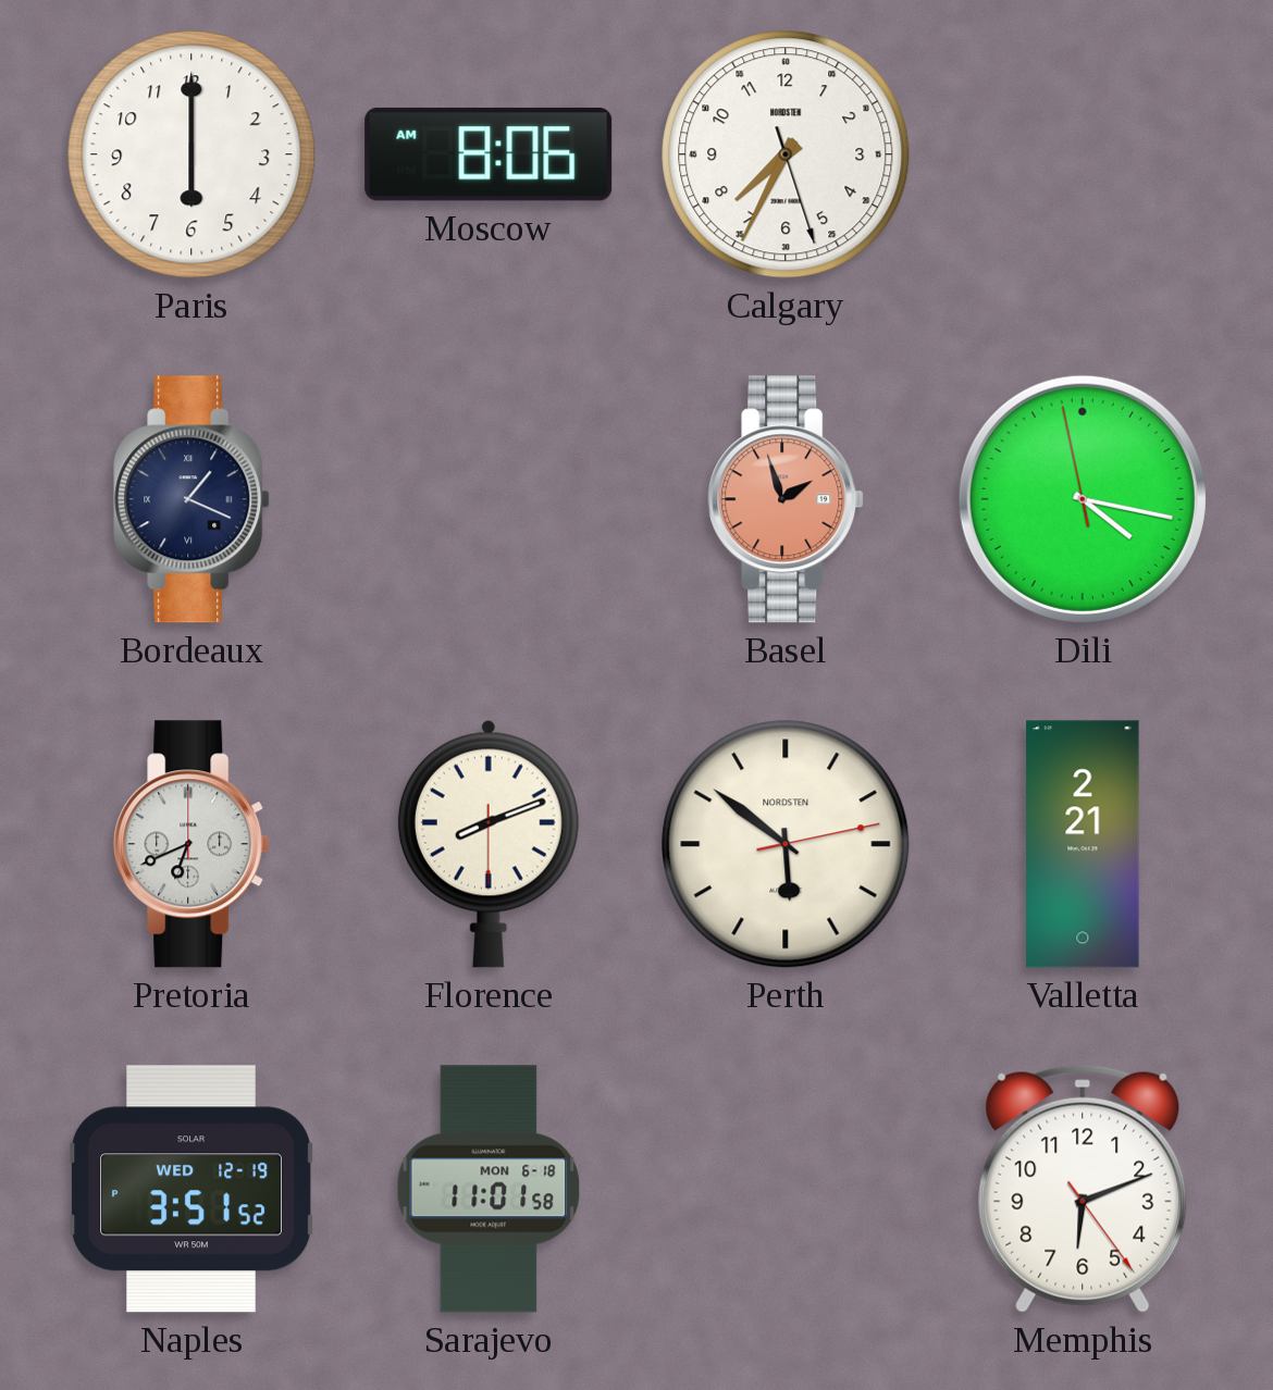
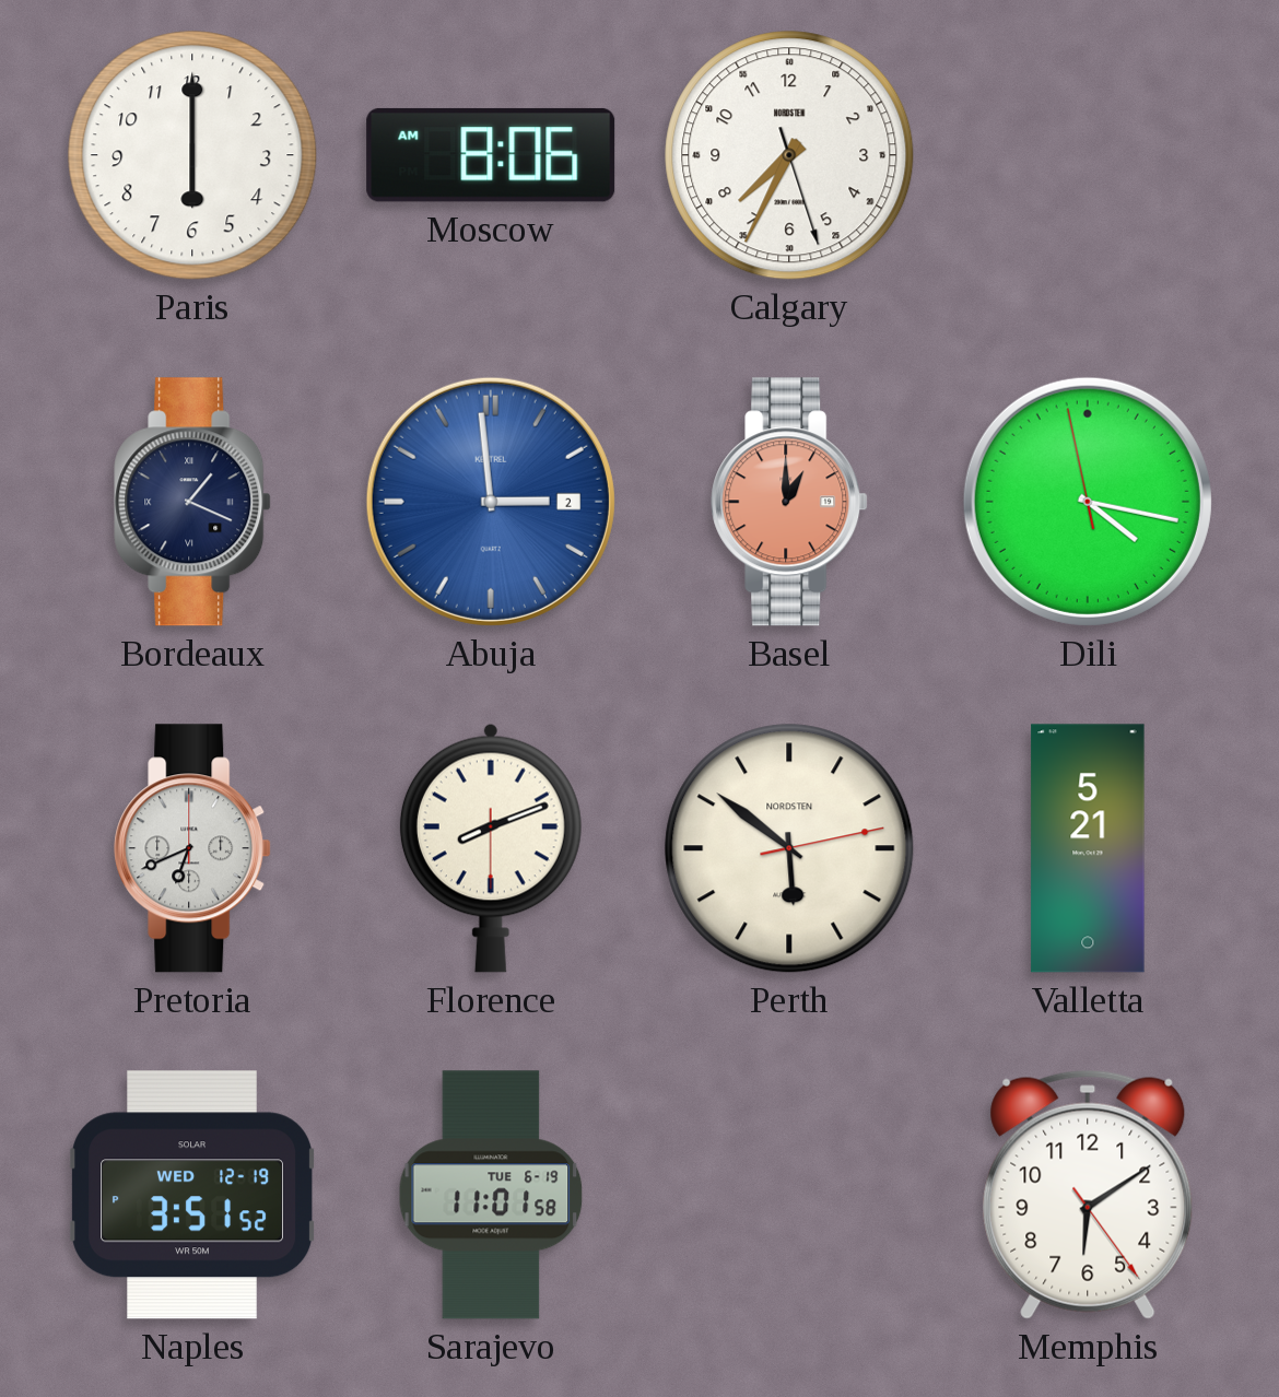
Abuja: none -> 2:59 (491, 502)
Basel: 1:57 -> 1:00 (789, 502)
Valletta: 2:21 -> 5:21 (1088, 848)
Sarajevo date: MON 6-18 -> TUE 6-19 (491, 1195)
Memphis: 6:11 -> 6:09 (1088, 1195)
